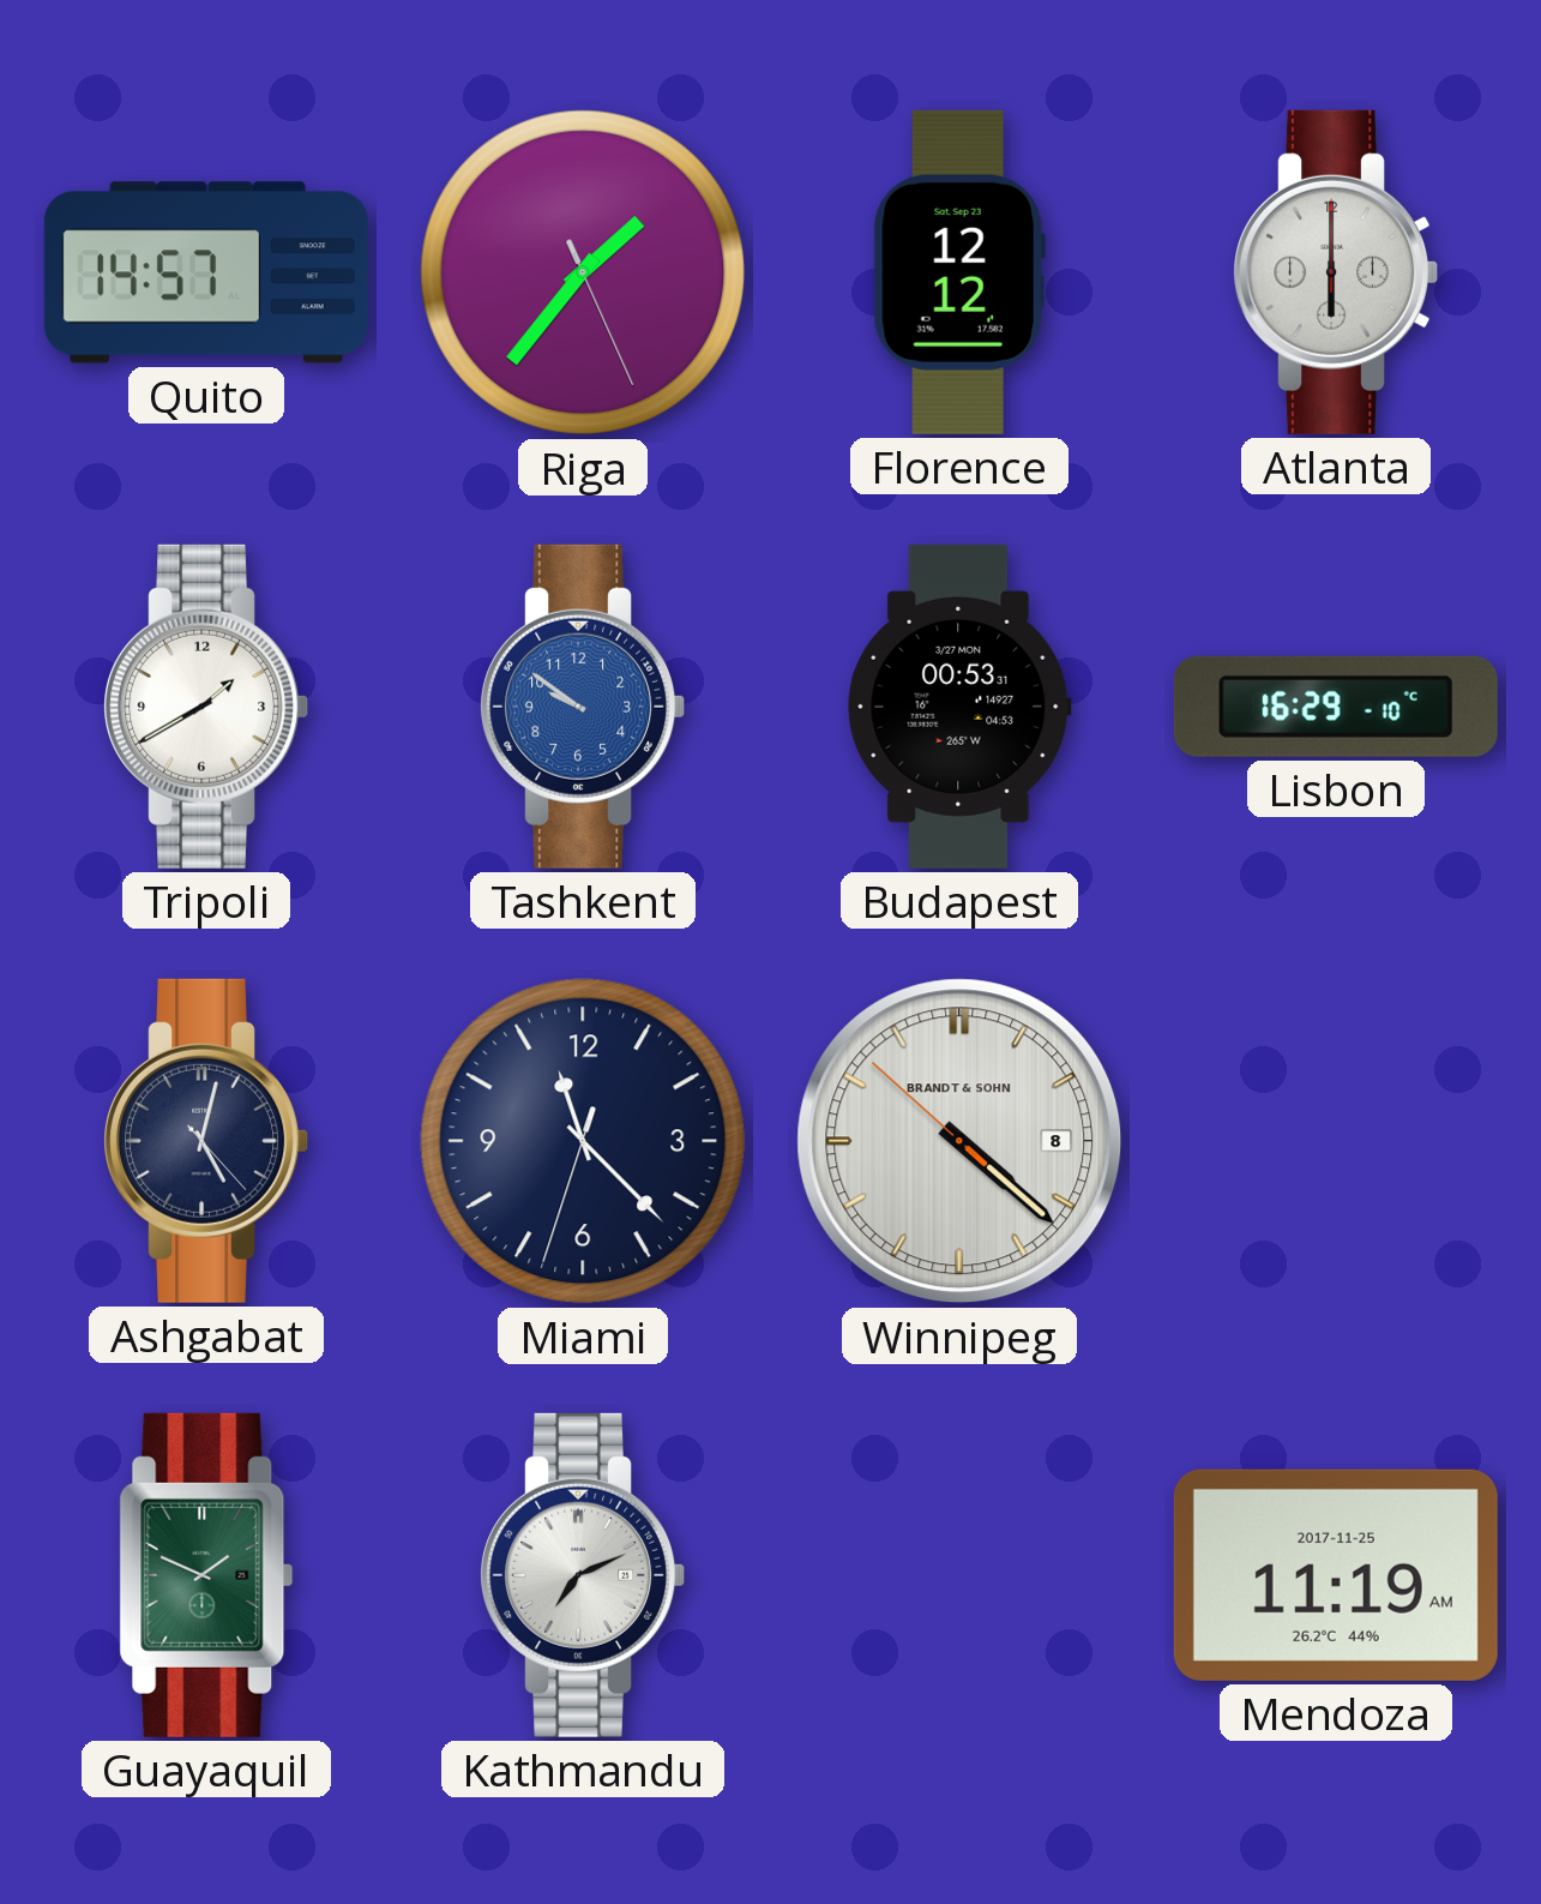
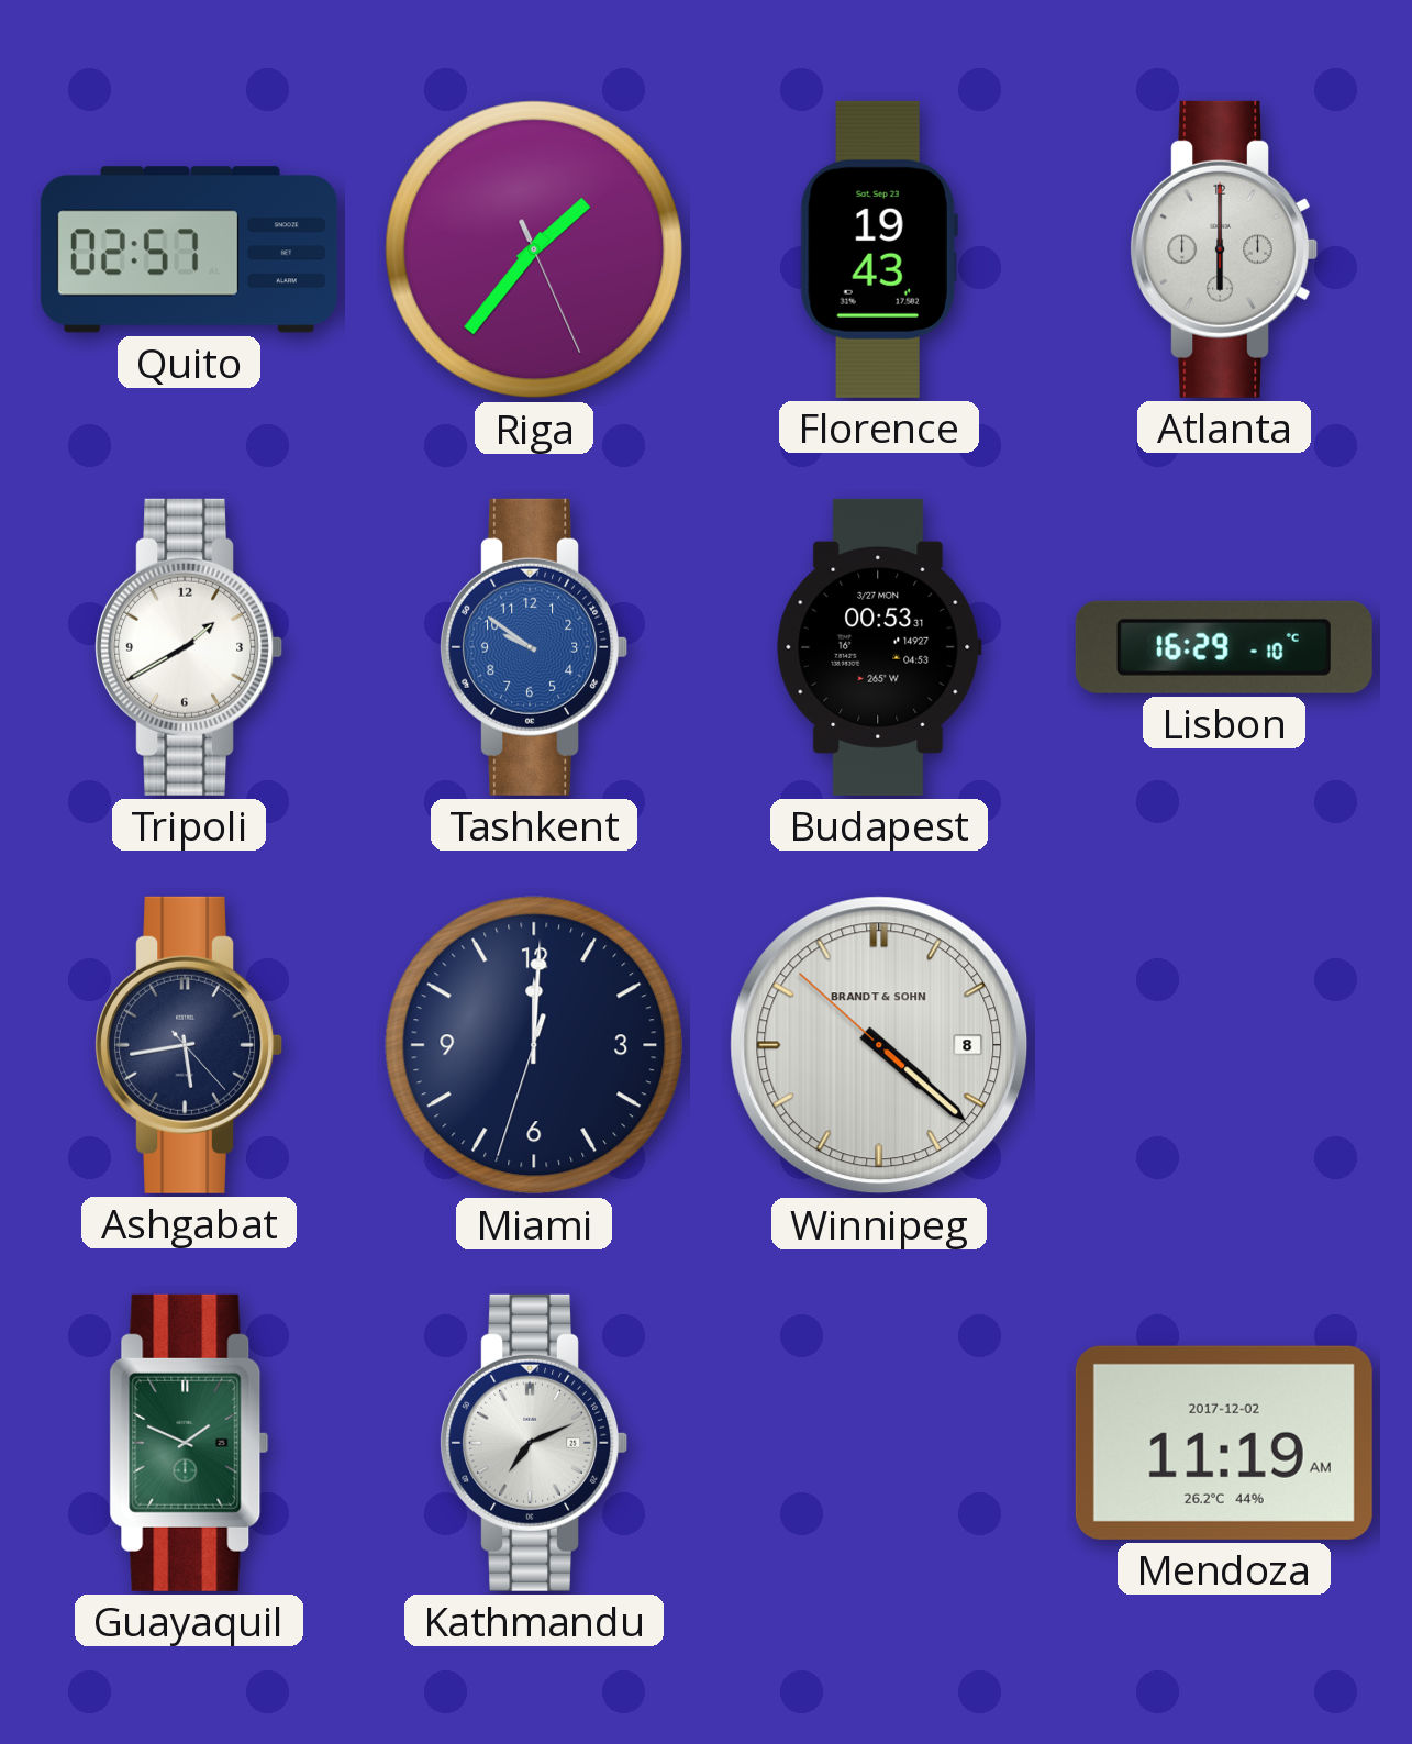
Quito: 14:57 -> 02:57 (189, 249)
Florence: 12:12 -> 19:43 (879, 249)
Ashgabat: 5:02 -> 5:43 (189, 1045)
Miami: 11:22 -> 12:00 (534, 1045)
Mendoza date: 2017-11-25 -> 2017-12-02 (1224, 1443)
